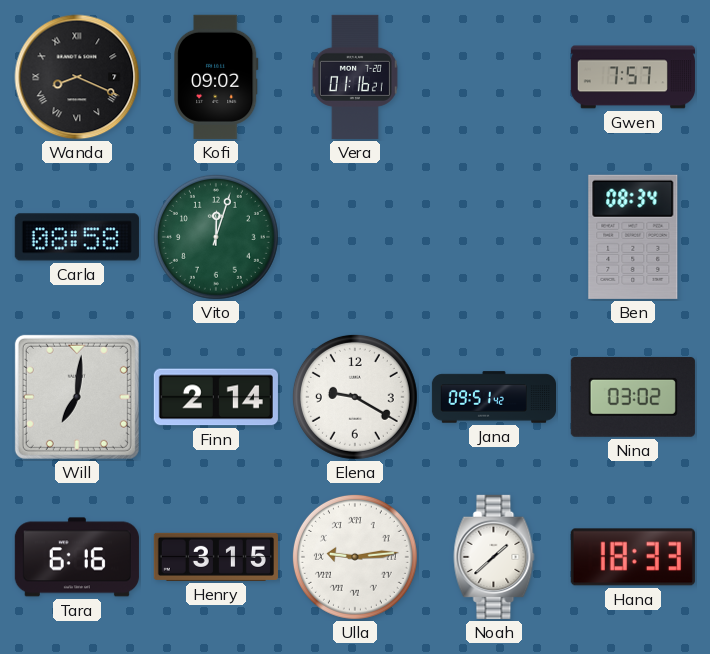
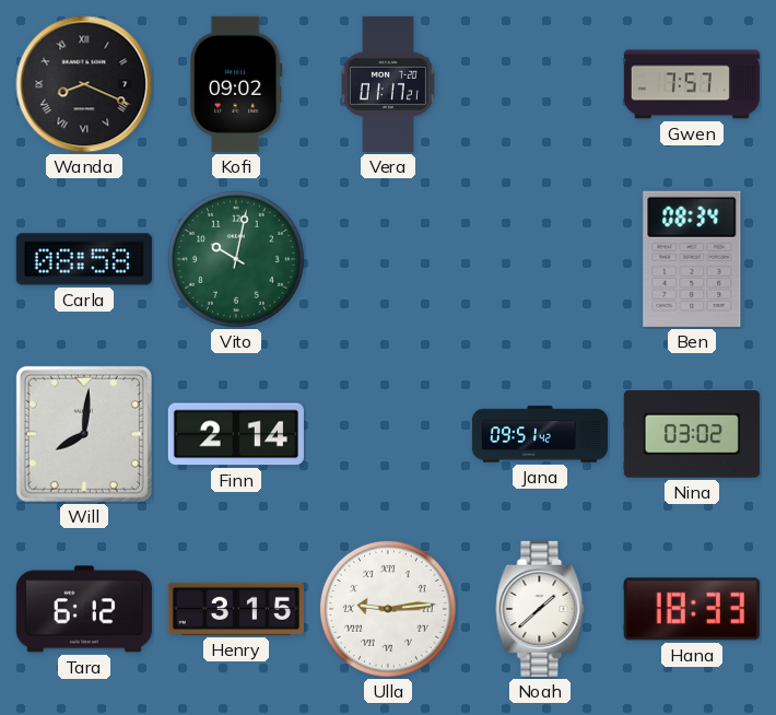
Vera: 01:16 -> 01:17 (388, 84)
Vito: 12:03 -> 10:02 (236, 259)
Will: 7:01 -> 8:01 (84, 434)
Elena: 9:20 -> none (355, 397)
Tara: 6:16 -> 6:12 (84, 609)
